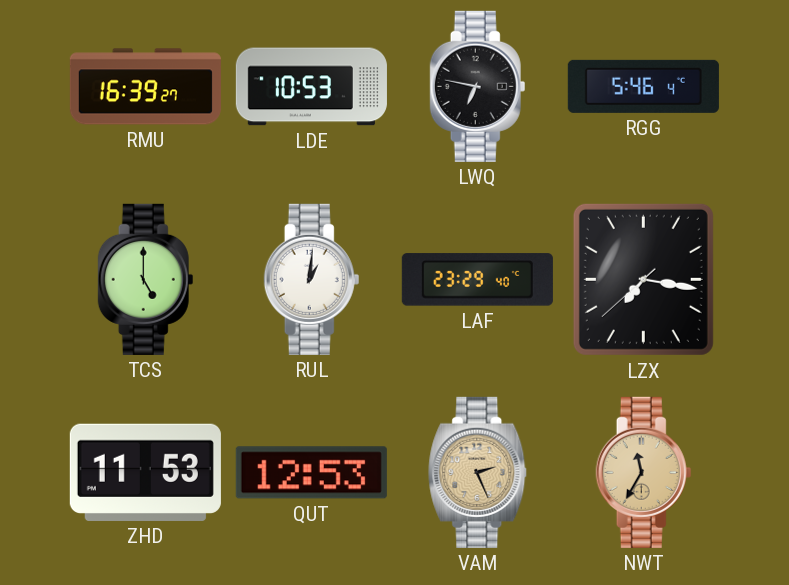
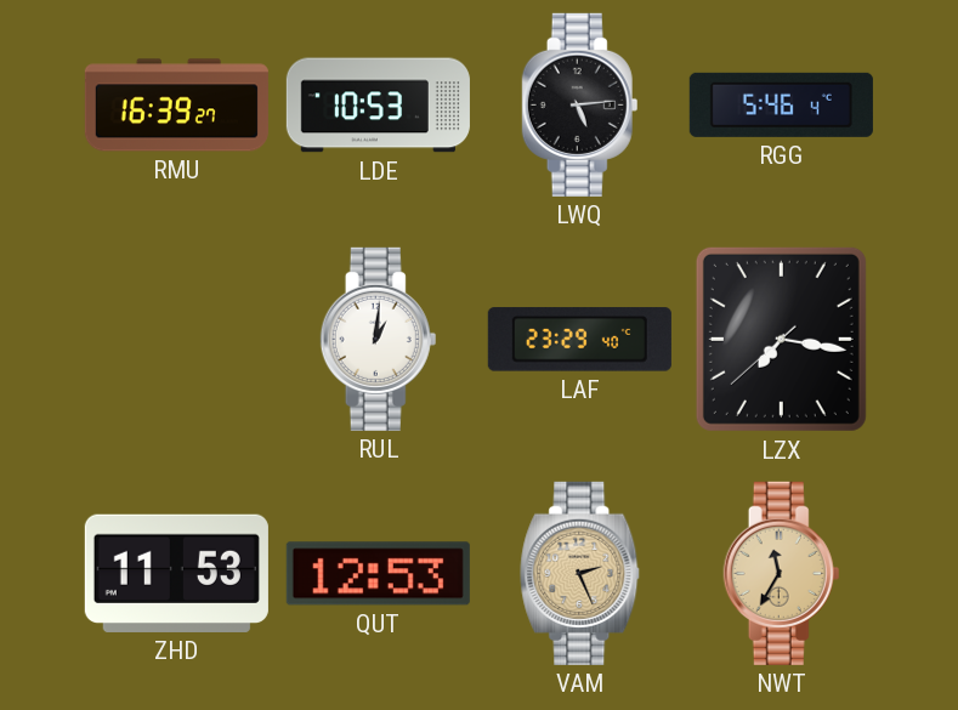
LWQ: 6:47 -> 5:14 (580, 104)
TCS: 5:00 -> none (146, 279)
